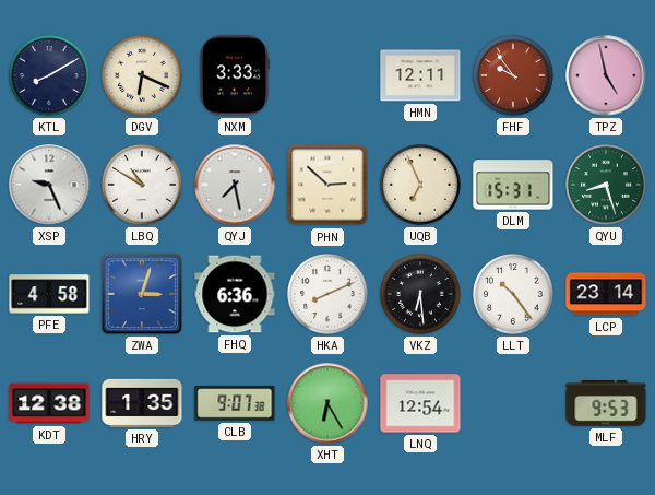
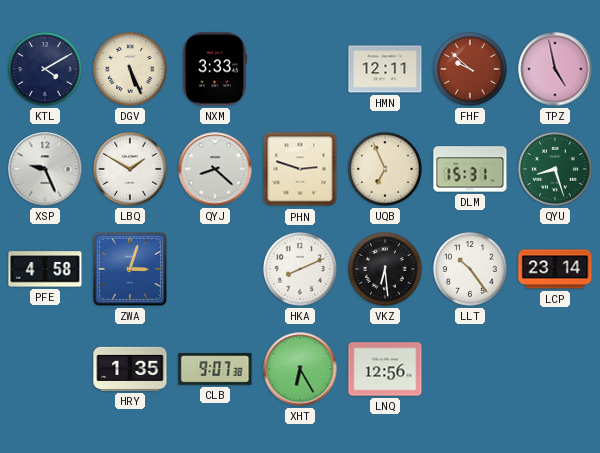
KTL: 8:10 -> 4:10 (45, 69)
DGV: 6:19 -> 5:26 (130, 69)
FHF: 9:54 -> 9:52 (470, 69)
LBQ: 10:50 -> 1:50 (130, 169)
QYJ: 7:28 -> 8:22 (215, 169)
PHN: 2:52 -> 2:48 (300, 169)
FHQ: 6:36 -> none (235, 294)
KDT: 12:38 -> none (49, 403)
LNQ: 12:54 -> 12:56 (385, 369)
MLF: 9:53 -> none (606, 403)
